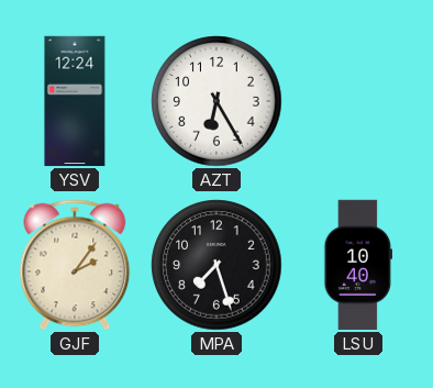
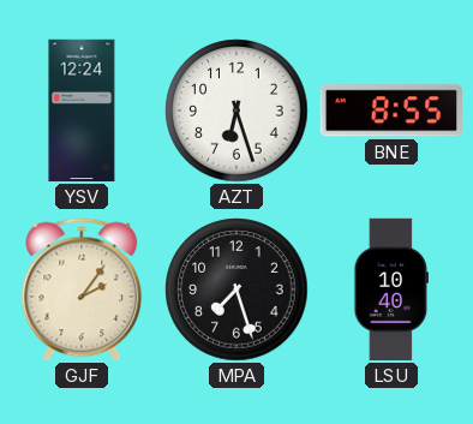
AZT: 6:25 -> 6:27 (237, 111)
BNE: none -> 8:55 (390, 111)
